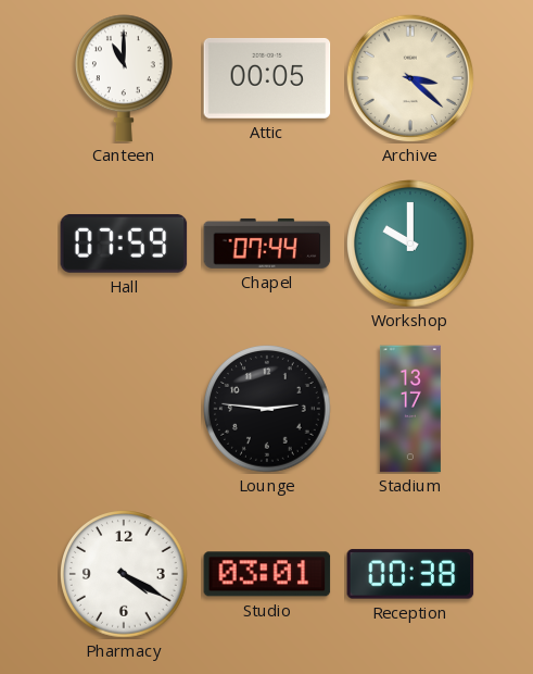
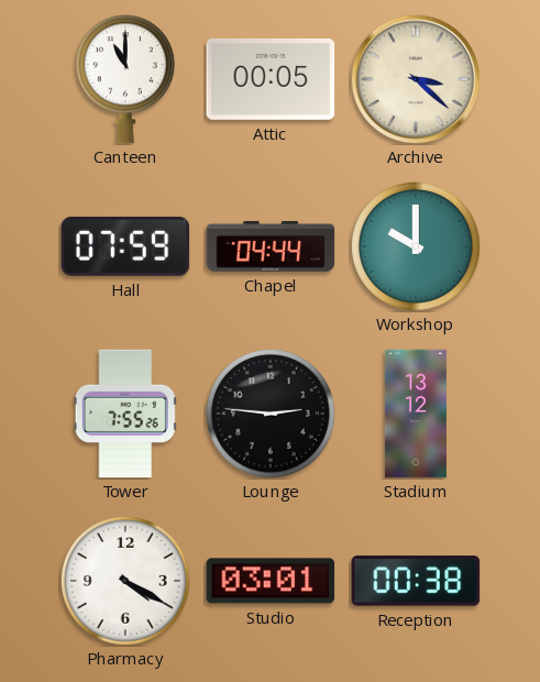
Chapel: 07:44 -> 04:44 (271, 246)
Tower: none -> 7:55 (125, 414)
Stadium: 13:17 -> 13:12 (416, 414)
